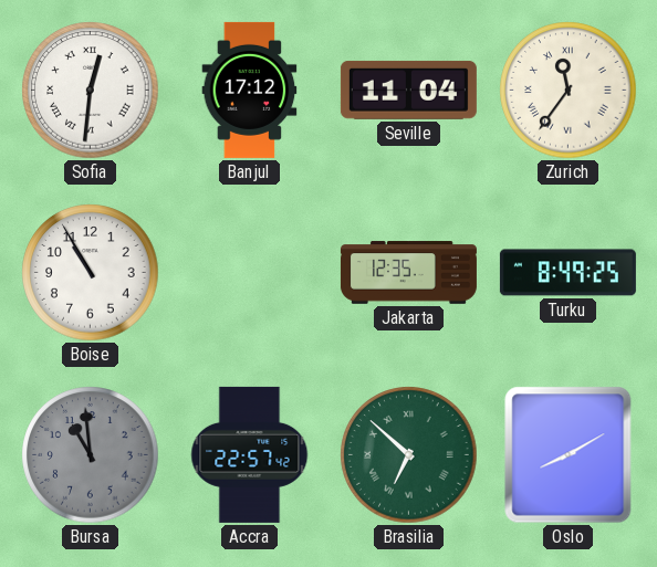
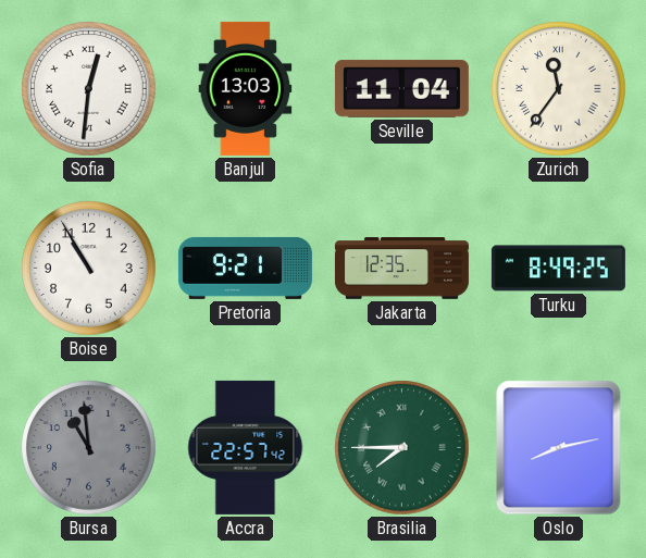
Banjul: 17:12 -> 13:03 (246, 88)
Pretoria: none -> 9:21 (245, 268)
Brasilia: 6:52 -> 7:45 (402, 448)
Oslo: 8:10 -> 8:13 (559, 448)
